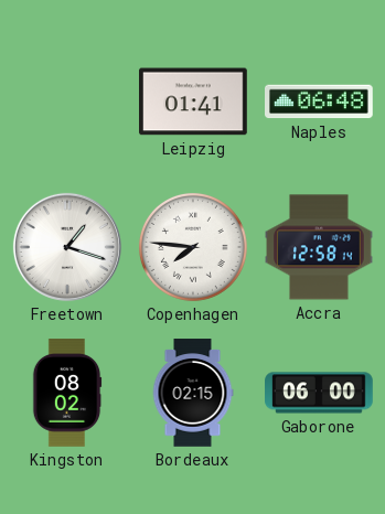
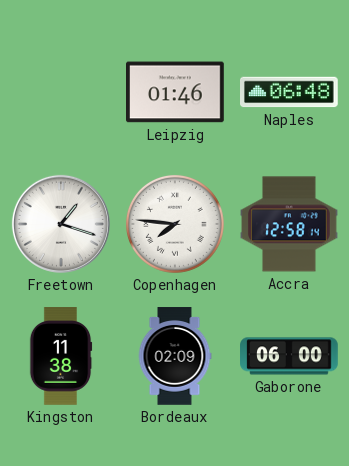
Leipzig: 01:41 -> 01:46 (176, 92)
Kingston: 08:02 -> 11:38 (61, 356)
Bordeaux: 02:15 -> 02:09 (175, 356)
